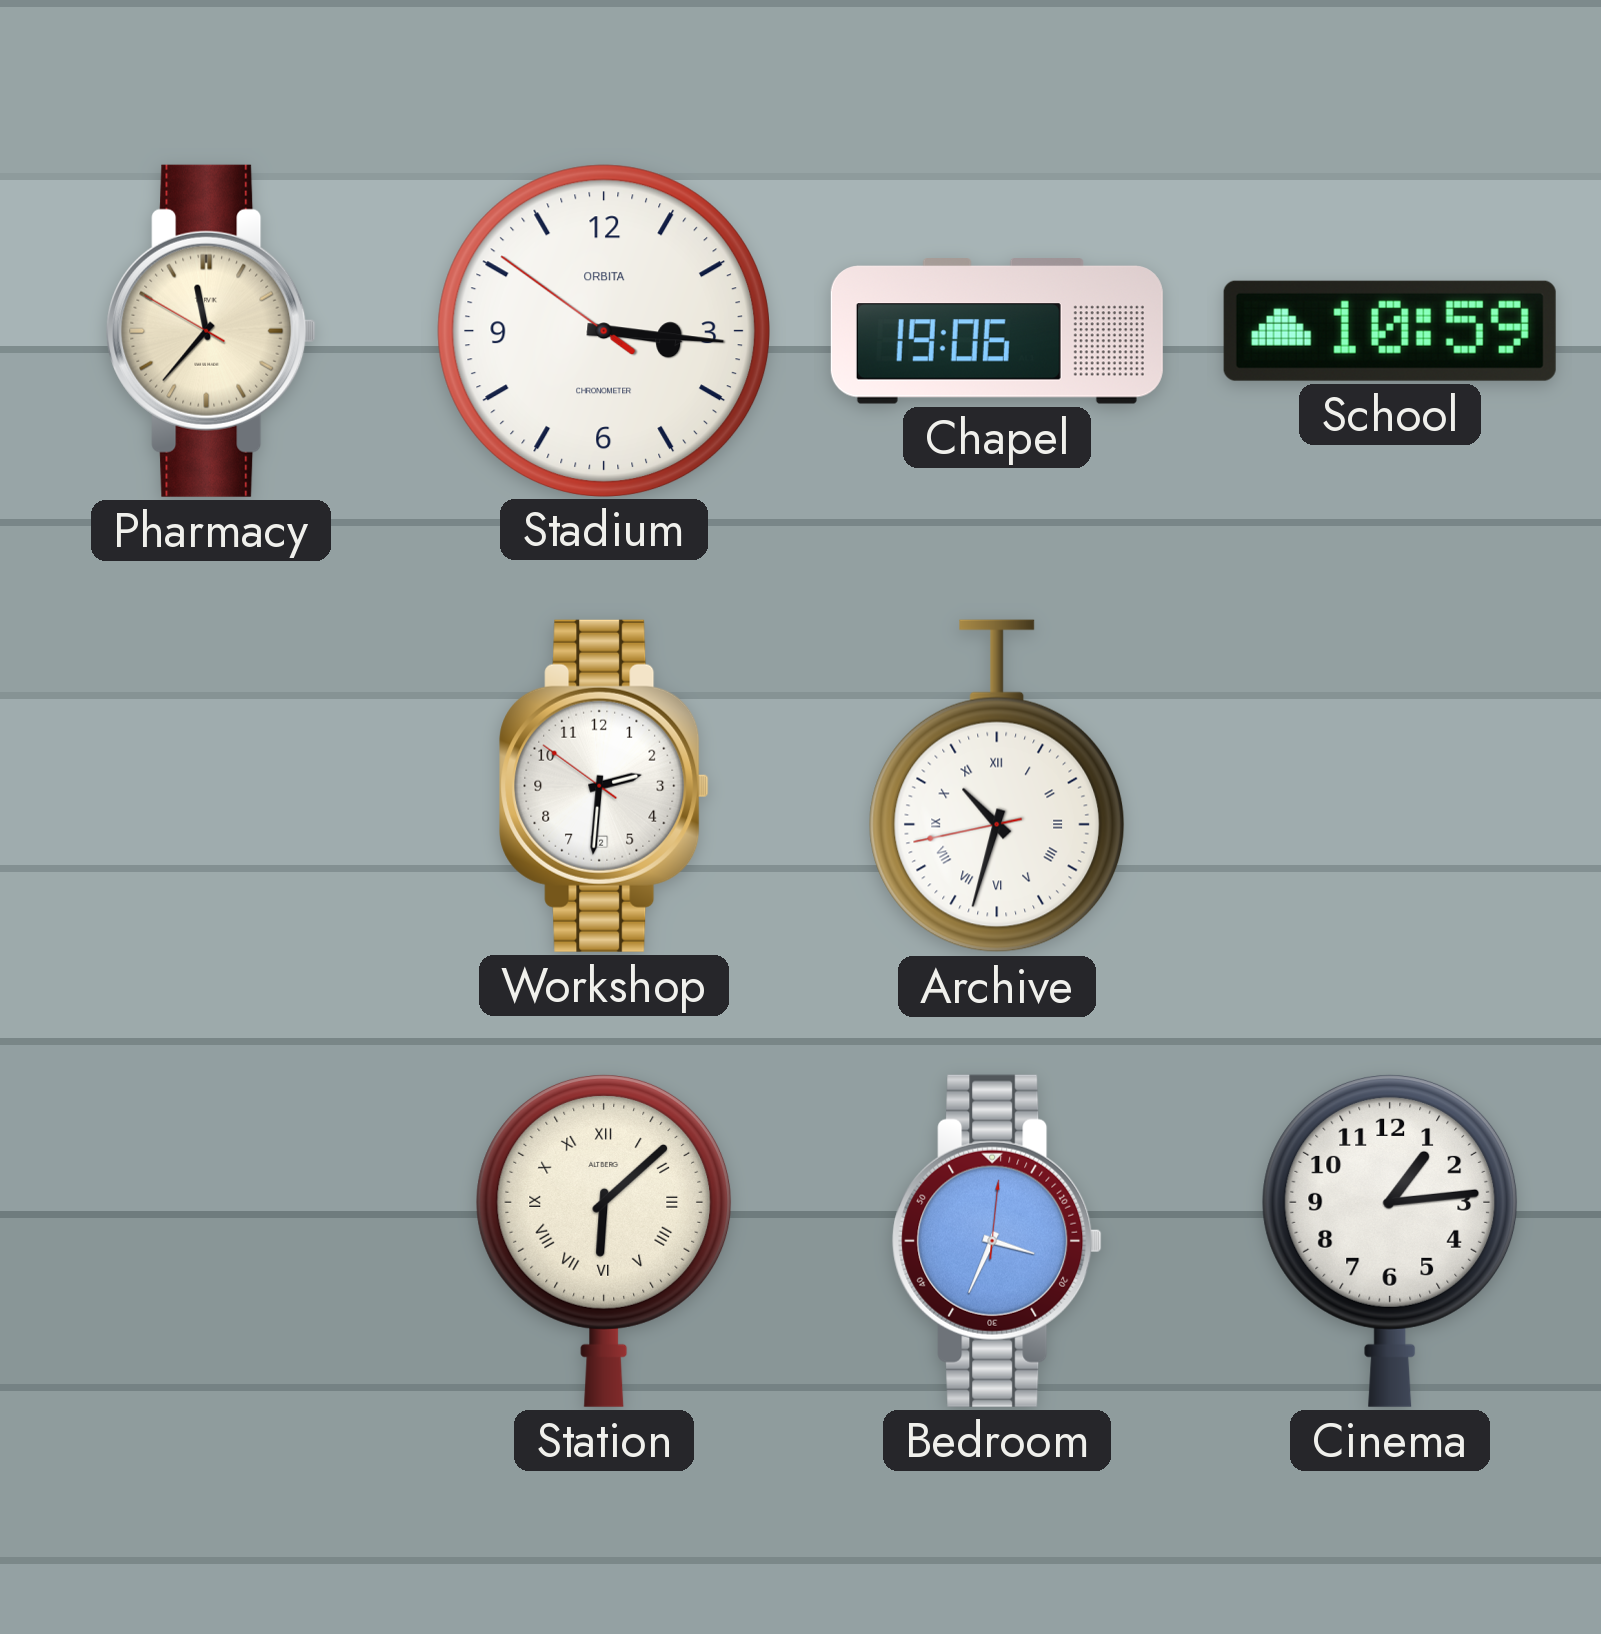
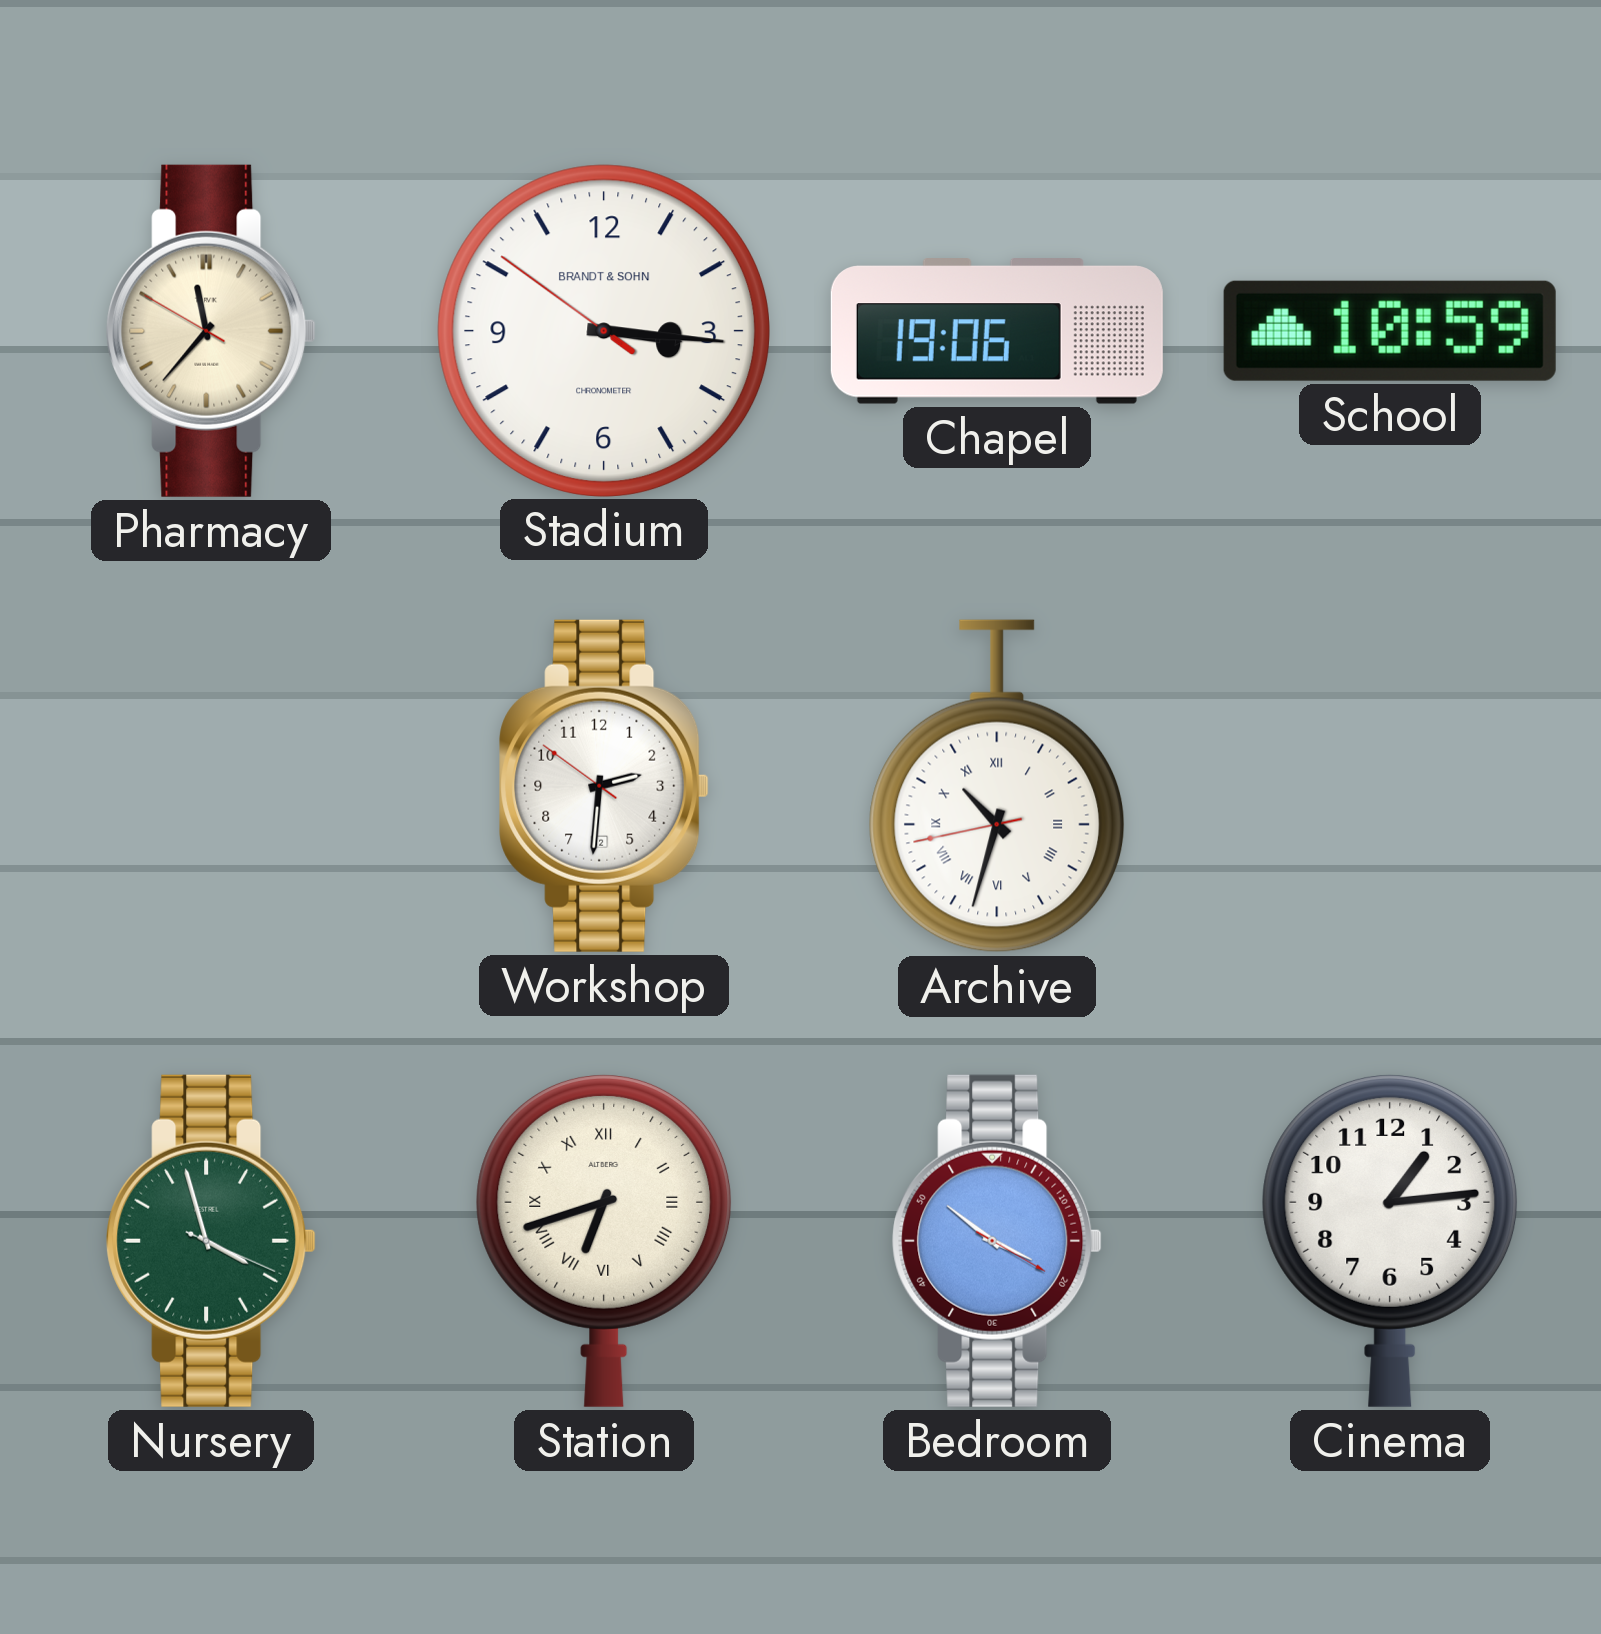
Stadium brand: ORBITA -> BRANDT & SOHN (603, 330)
Nursery: none -> 3:57 (211, 1241)
Station: 6:08 -> 6:42 (604, 1240)
Bedroom: 3:34 -> 3:51 (997, 1241)
